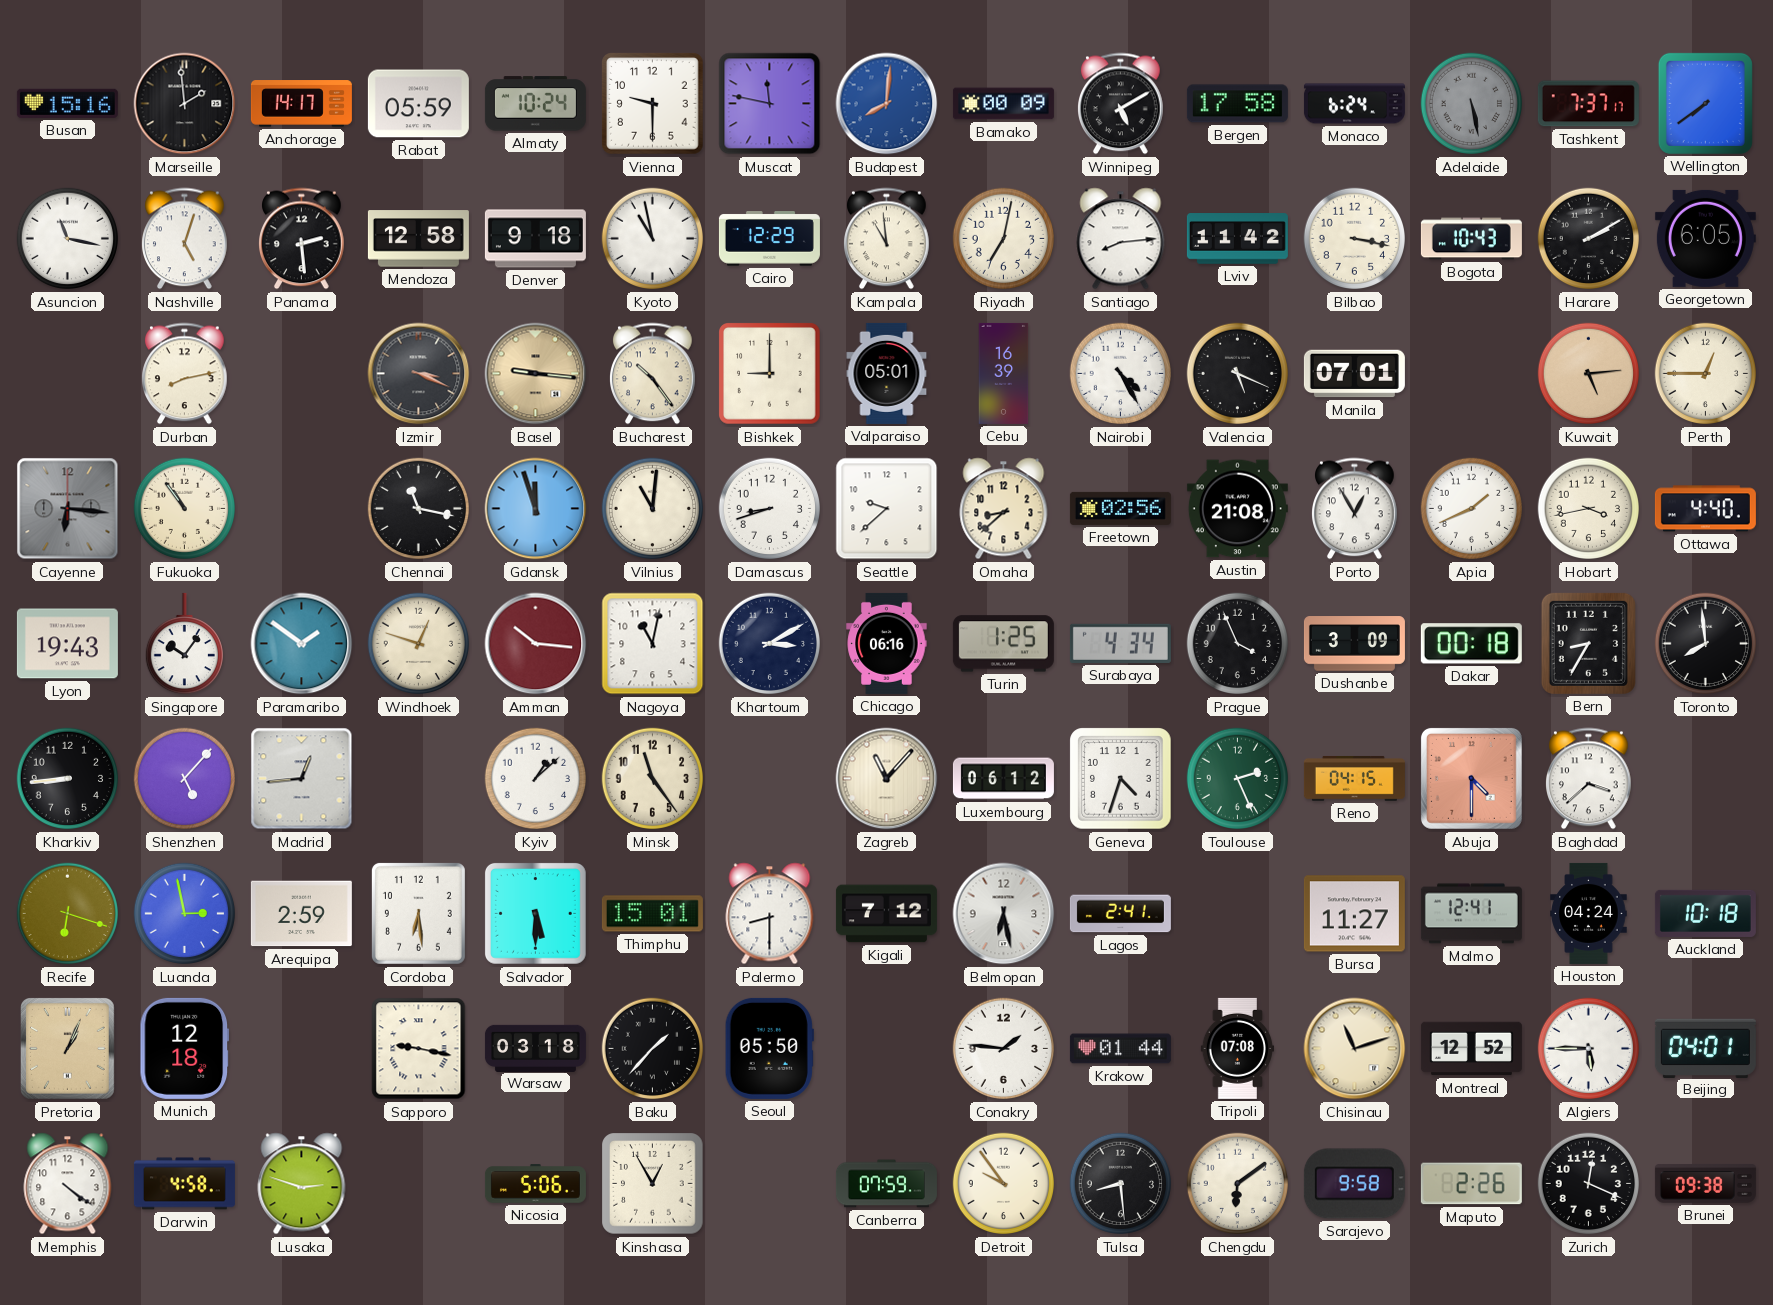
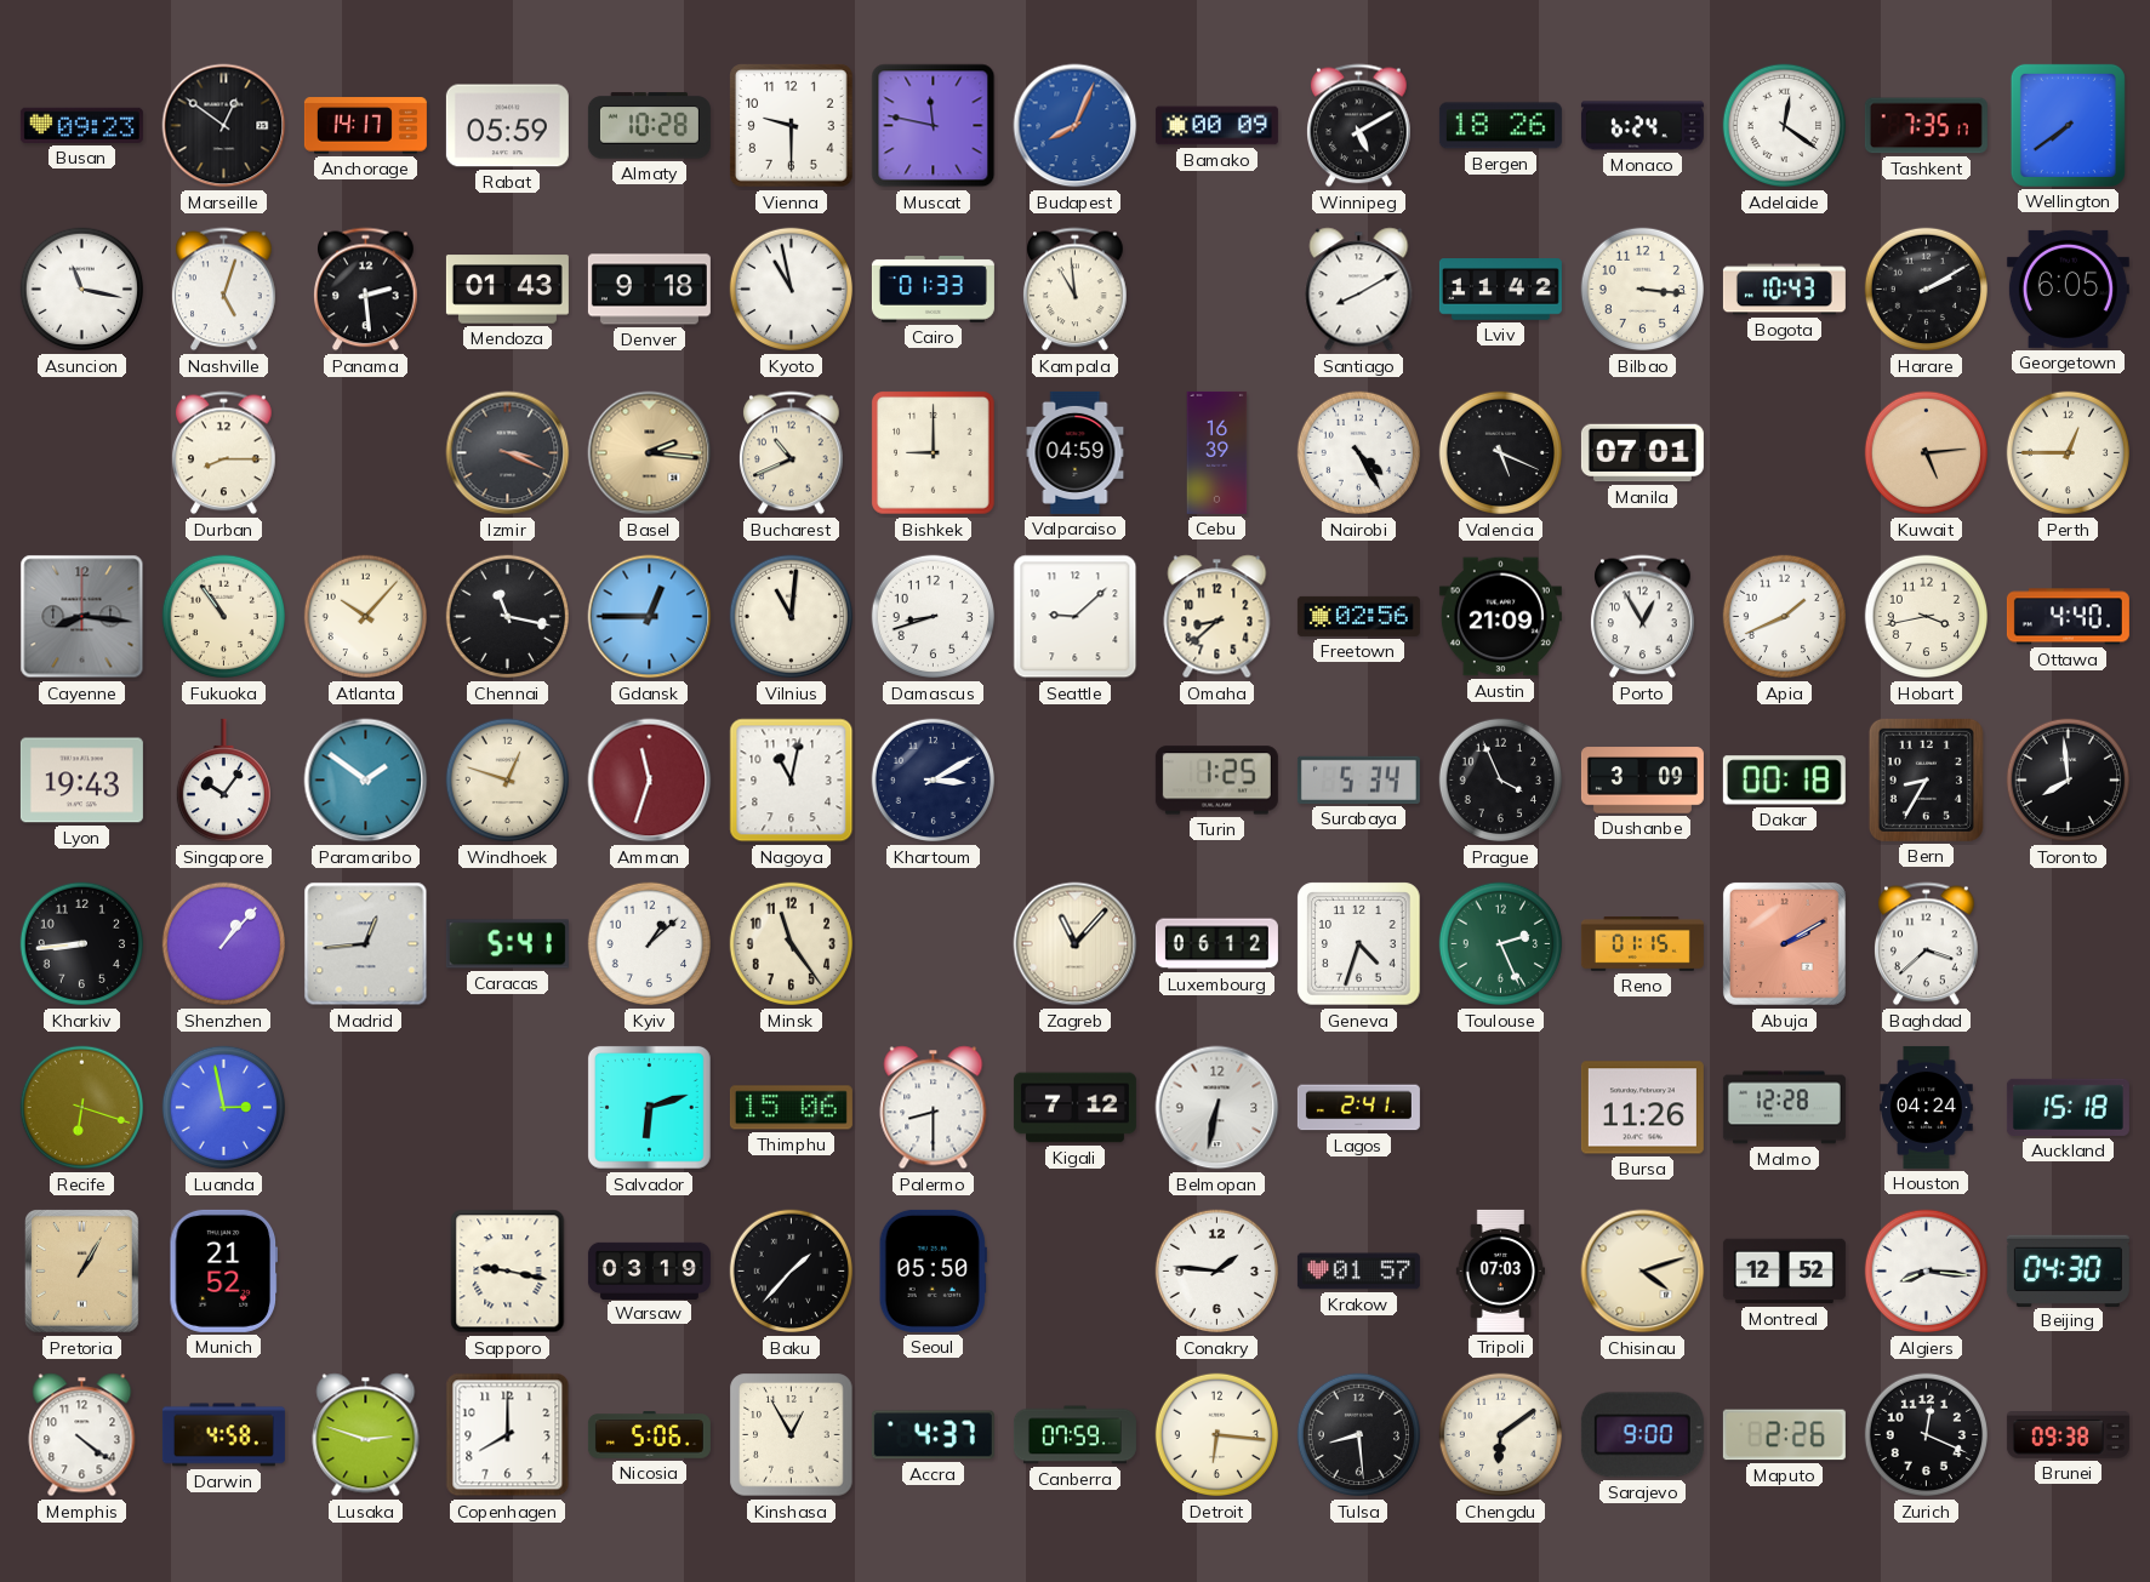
Busan: 15:16 -> 09:23 (81, 125)
Marseille: 1:59 -> 12:51 (224, 126)
Almaty: 10:24 -> 10:28 (649, 126)
Budapest: 8:01 -> 8:04 (1076, 126)
Bergen: 17:58 -> 18:26 (1500, 126)
Adelaide: 5:28 -> 12:21 (1785, 126)
Adelaide dial: grey -> white (1785, 126)
Tashkent: 7:37 -> 7:35 (1926, 126)
Mendoza: 12:58 -> 01:43 (507, 290)
Cairo: 12:29 -> 01:33 (933, 290)
Riyadh: 7:02 -> none (1004, 239)
Santiago: 8:14 -> 8:10 (1359, 290)
Bilbao: 3:17 -> 3:16 (1643, 290)
Durban: 8:13 -> 8:15 (224, 453)
Basel: 9:16 -> 2:16 (650, 453)
Bucharest: 10:24 -> 10:41 (792, 453)
Valparaiso: 05:01 -> 04:59 (1076, 452)
Cayenne: 6:16 -> 8:16 (82, 617)
Atlanta: none -> 10:07 (366, 617)
Gdansk: 11:57 -> 12:45 (650, 617)
Seattle: 9:38 -> 9:08 (1076, 617)
Austin: 21:08 -> 21:09 (1500, 617)
Amman: 10:16 -> 11:33 (650, 781)
Chicago: 06:16 -> none (887, 643)
Surabaya: 4:34 -> 5:34 (1358, 779)
Shenzhen: 5:07 -> 1:07 (224, 944)
Caracas: none -> 5:41 (507, 944)
Reno: 04:15 -> 01:15 (1642, 943)
Abuja: 4:30 -> 2:10 (1784, 943)
Arequipa: 2:59 -> none (301, 914)
Cordoba: 6:29 -> none (418, 913)
Salvador: 5:30 -> 6:12 (649, 1107)
Thimphu: 15:01 -> 15:06 (791, 1108)
Belmopan: 6:28 -> 6:32 (1217, 1108)
Bursa: 11:27 -> 11:26 (1642, 1108)
Malmo: 12:41 -> 12:28 (1784, 1108)
Auckland: 10:18 -> 15:18 (2068, 1107)
Pretoria: 1:04 -> 1:05 (82, 1272)
Munich: 12:18 -> 21:52 (223, 1270)
Warsaw: 03:18 -> 03:19 (649, 1270)
Krakow: 01:44 -> 01:57 (1358, 1272)
Tripoli: 07:08 -> 07:03 (1500, 1270)
Chisinau: 11:12 -> 4:12 (1643, 1272)
Algiers: 5:45 -> 8:16 (1927, 1272)
Beijing: 04:01 -> 04:30 (2068, 1270)
Copenhagen: none -> 8:00 (508, 1435)
Accra: none -> 4:37 (933, 1435)
Detroit: 9:54 -> 6:16 (1217, 1435)
Sarajevo: 9:58 -> 9:00 (1642, 1435)
